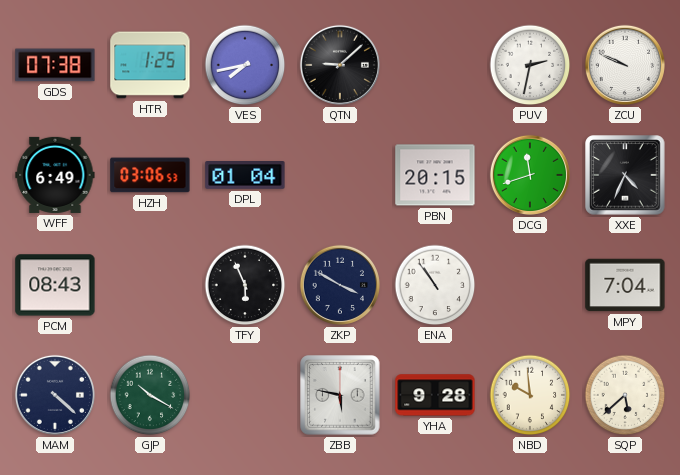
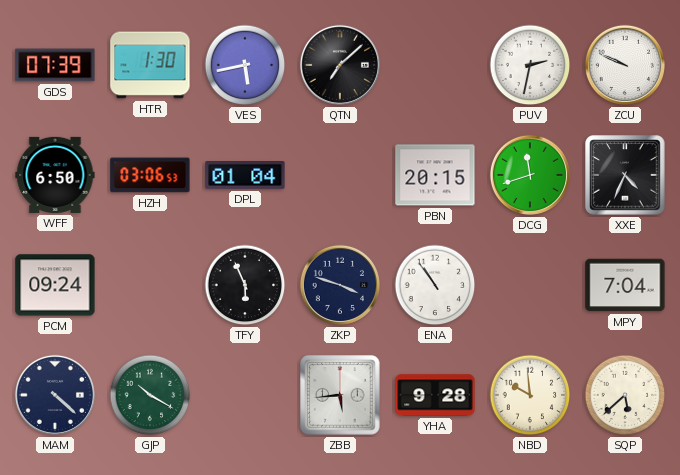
GDS: 07:38 -> 07:39 (55, 65)
HTR: 1:25 -> 1:30 (150, 65)
VES: 7:43 -> 5:43 (245, 65)
QTN: 9:08 -> 7:08 (340, 65)
WFF: 6:49 -> 6:50 (55, 175)
PCM: 08:43 -> 09:24 (55, 285)
ZKP: 3:50 -> 3:48 (340, 285)
ZBB: 5:47 -> 5:44 (340, 395)
